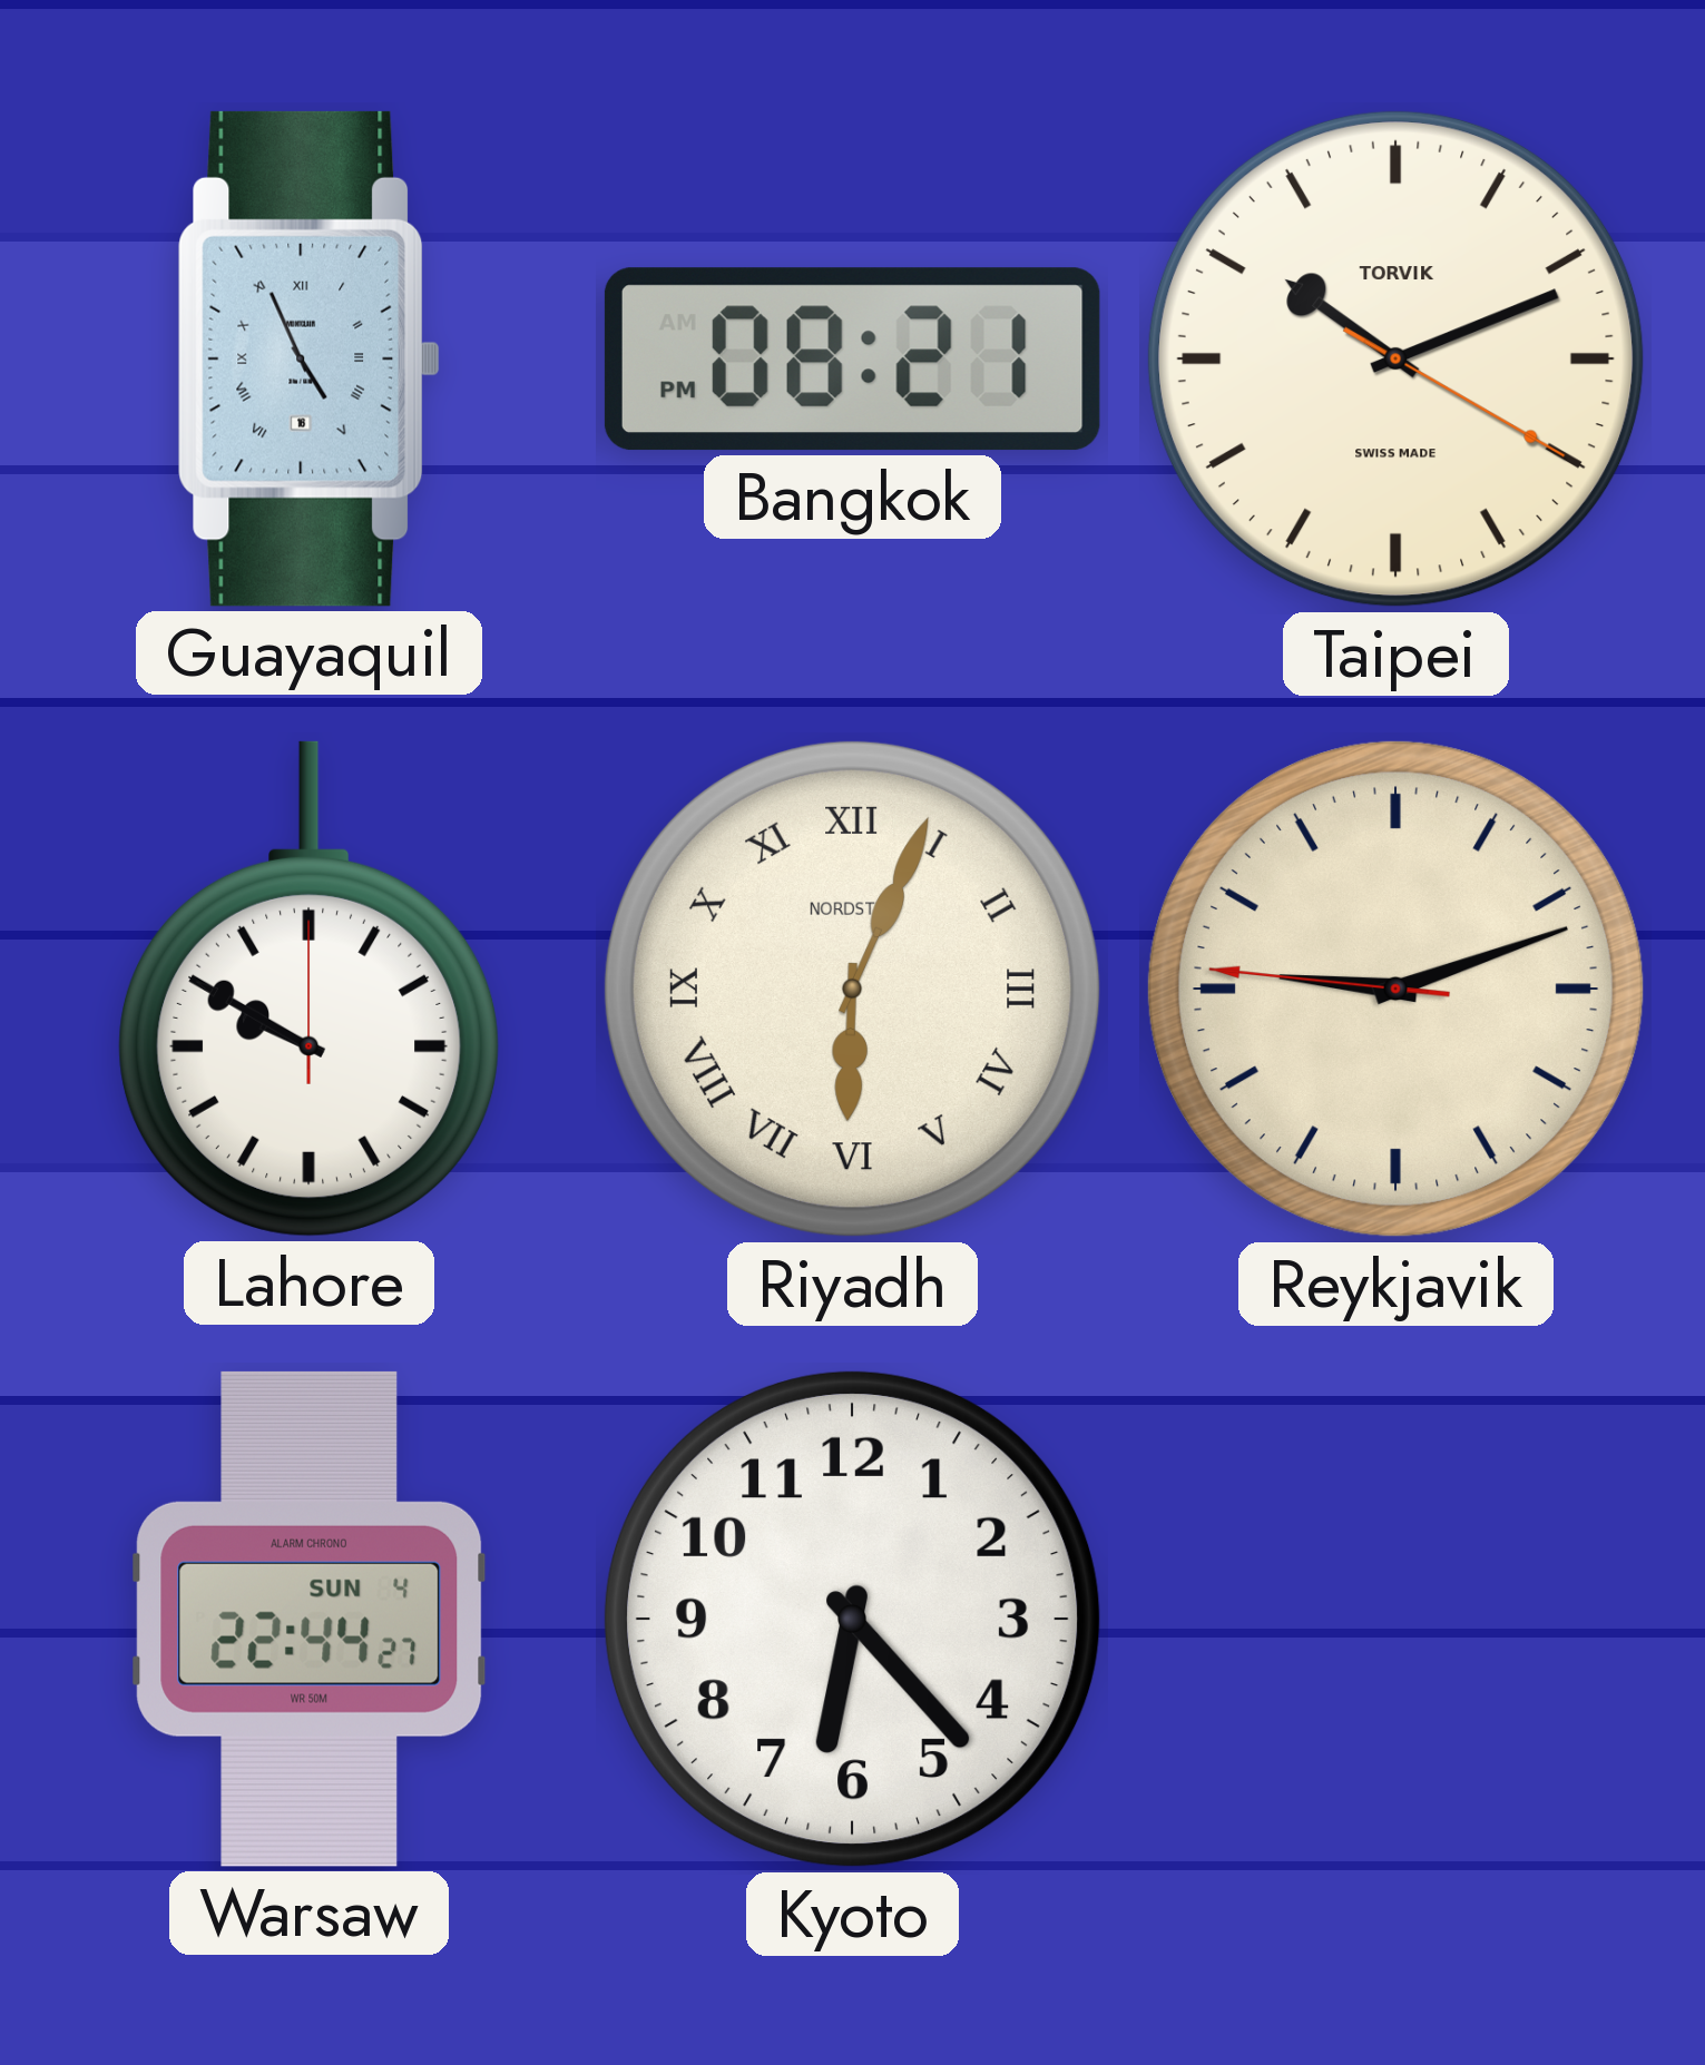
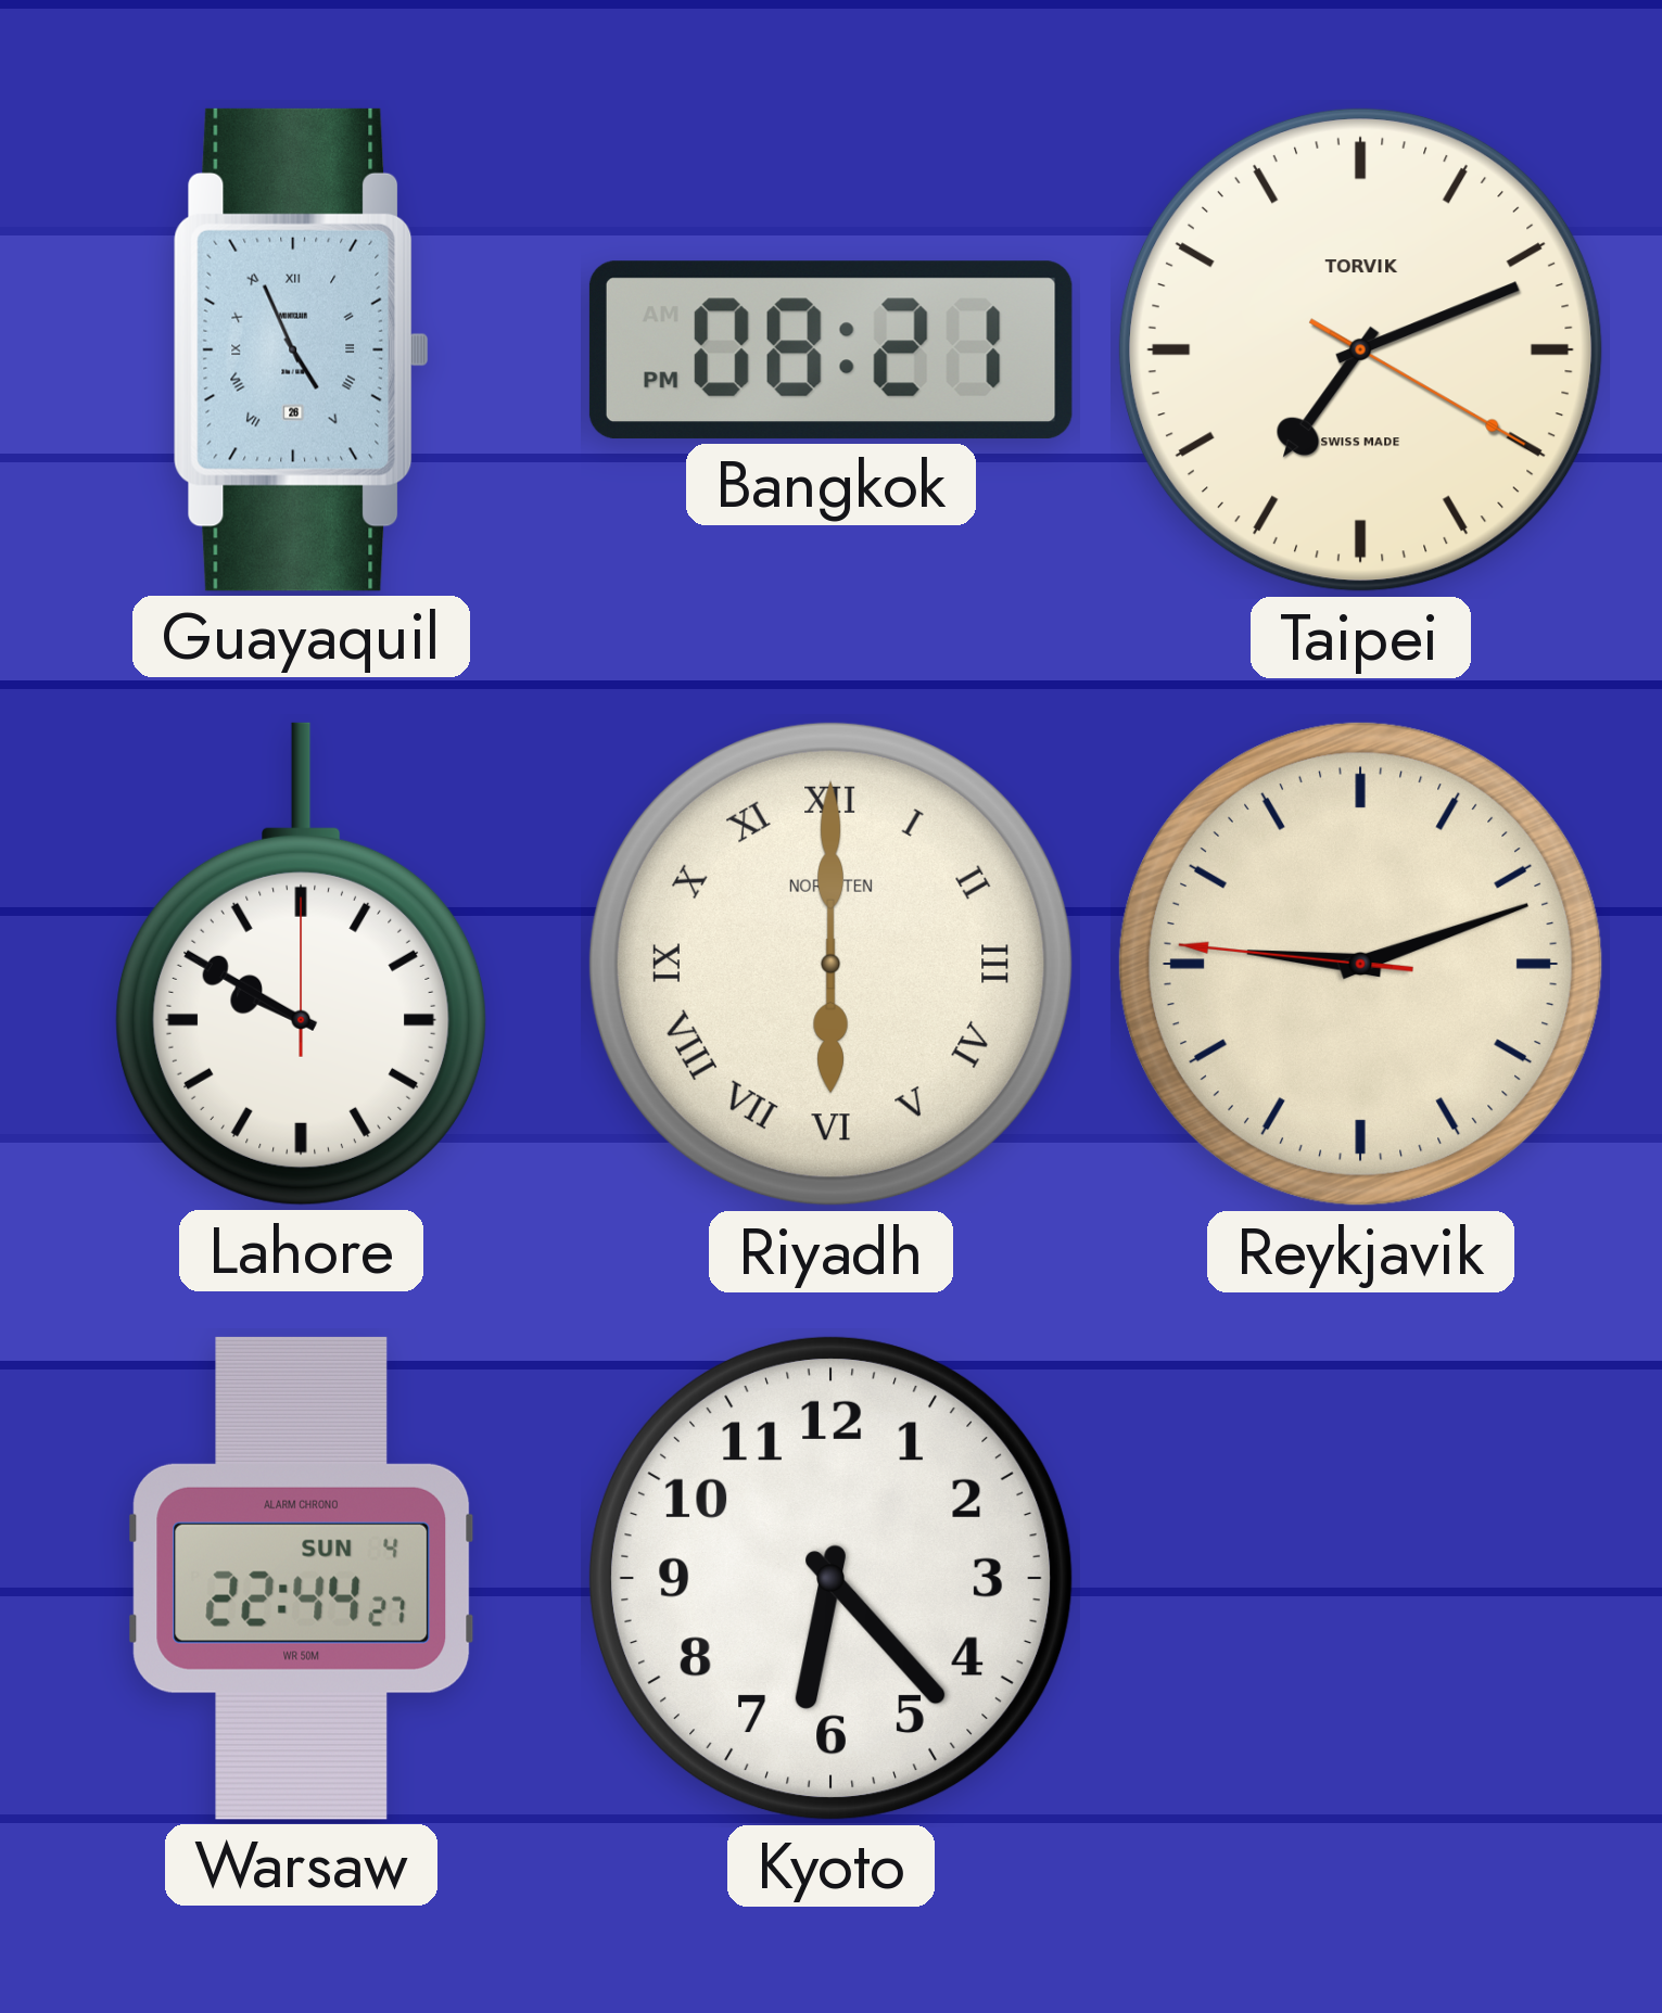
Guayaquil date: 16 -> 26 (301, 349)
Taipei: 10:11 -> 7:11 (1360, 349)
Riyadh: 6:04 -> 6:00 (830, 964)
